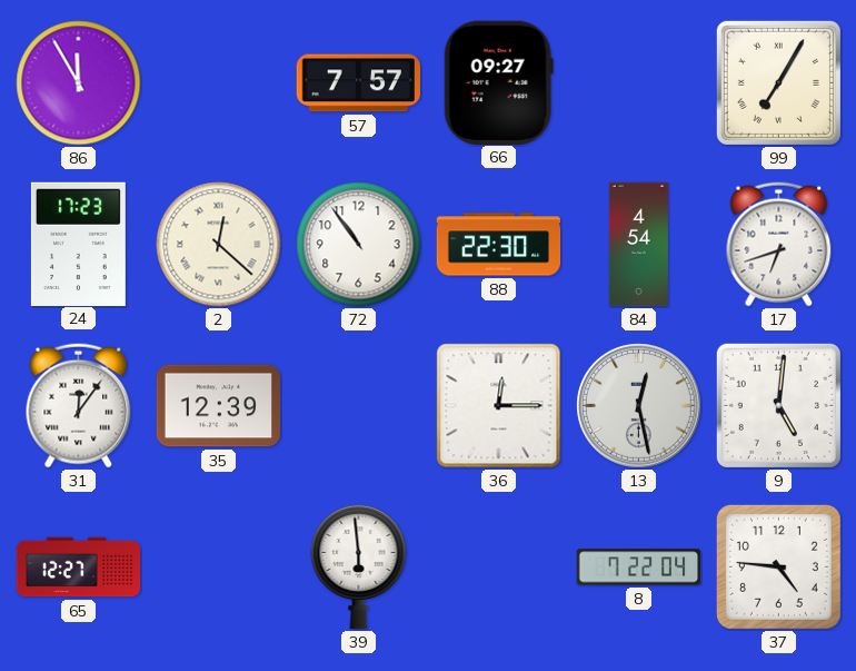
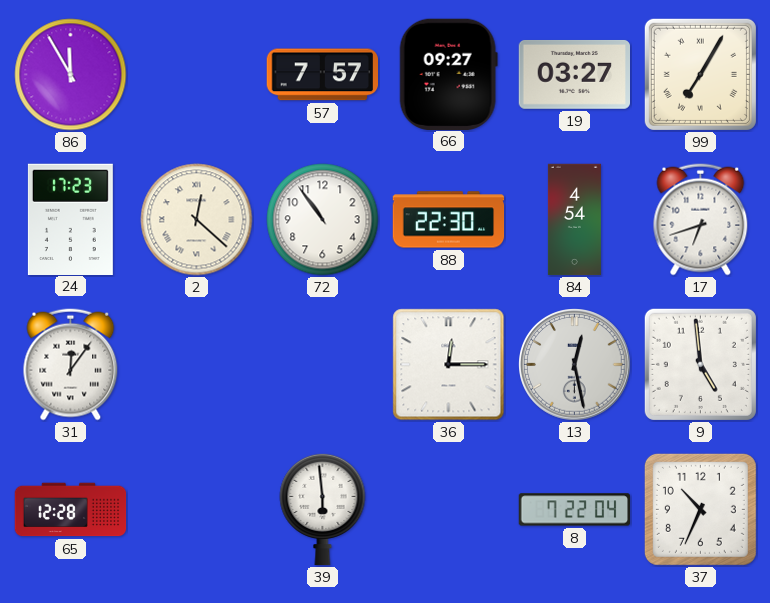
19: none -> 03:27 (575, 74)
35: 12:39 -> none (219, 406)
9: 5:01 -> 4:59 (700, 364)
65: 12:27 -> 12:28 (71, 510)
37: 4:46 -> 10:34 (700, 509)
